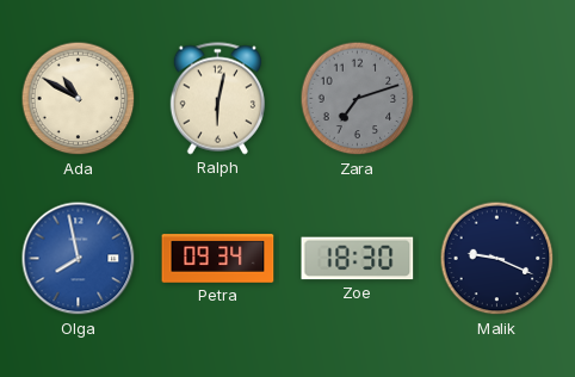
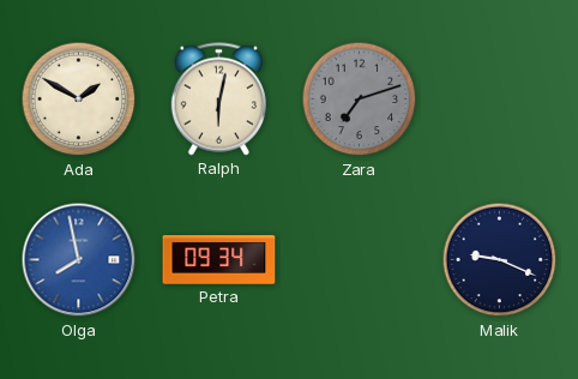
Ada: 10:50 -> 1:50 (79, 100)
Zoe: 18:30 -> none (358, 259)
